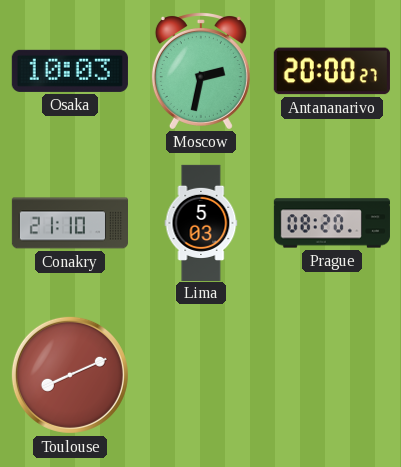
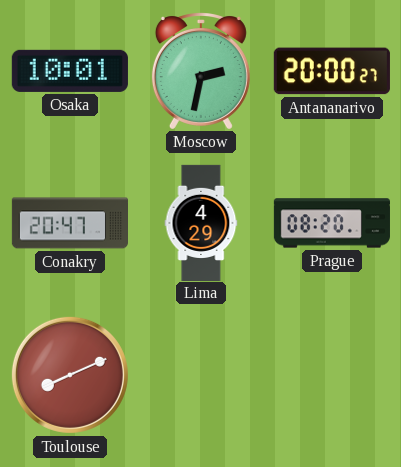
Osaka: 10:03 -> 10:01 (70, 71)
Conakry: 21:10 -> 20:47 (69, 223)
Lima: 5:03 -> 4:29 (201, 222)
